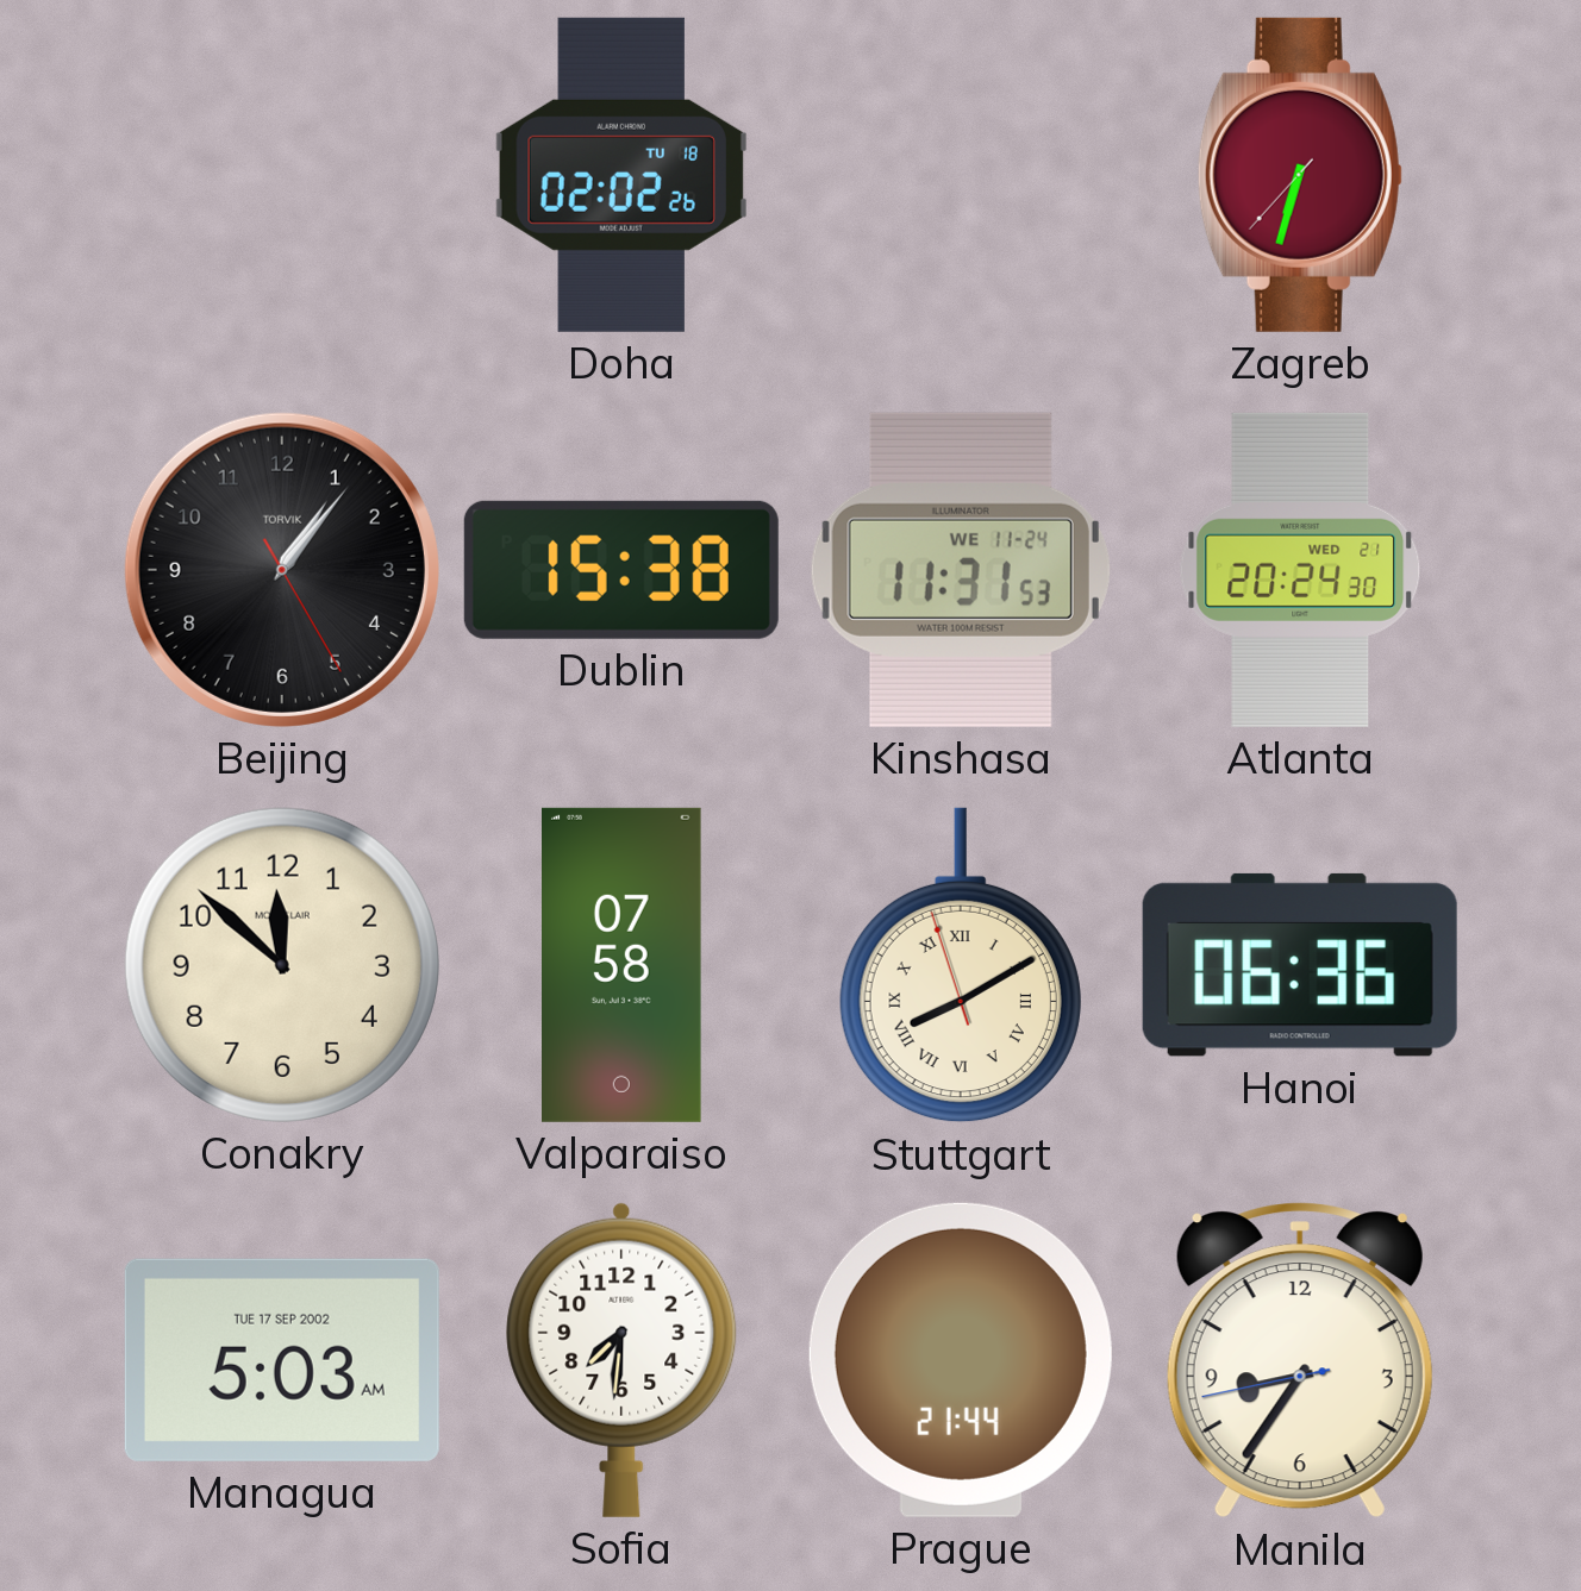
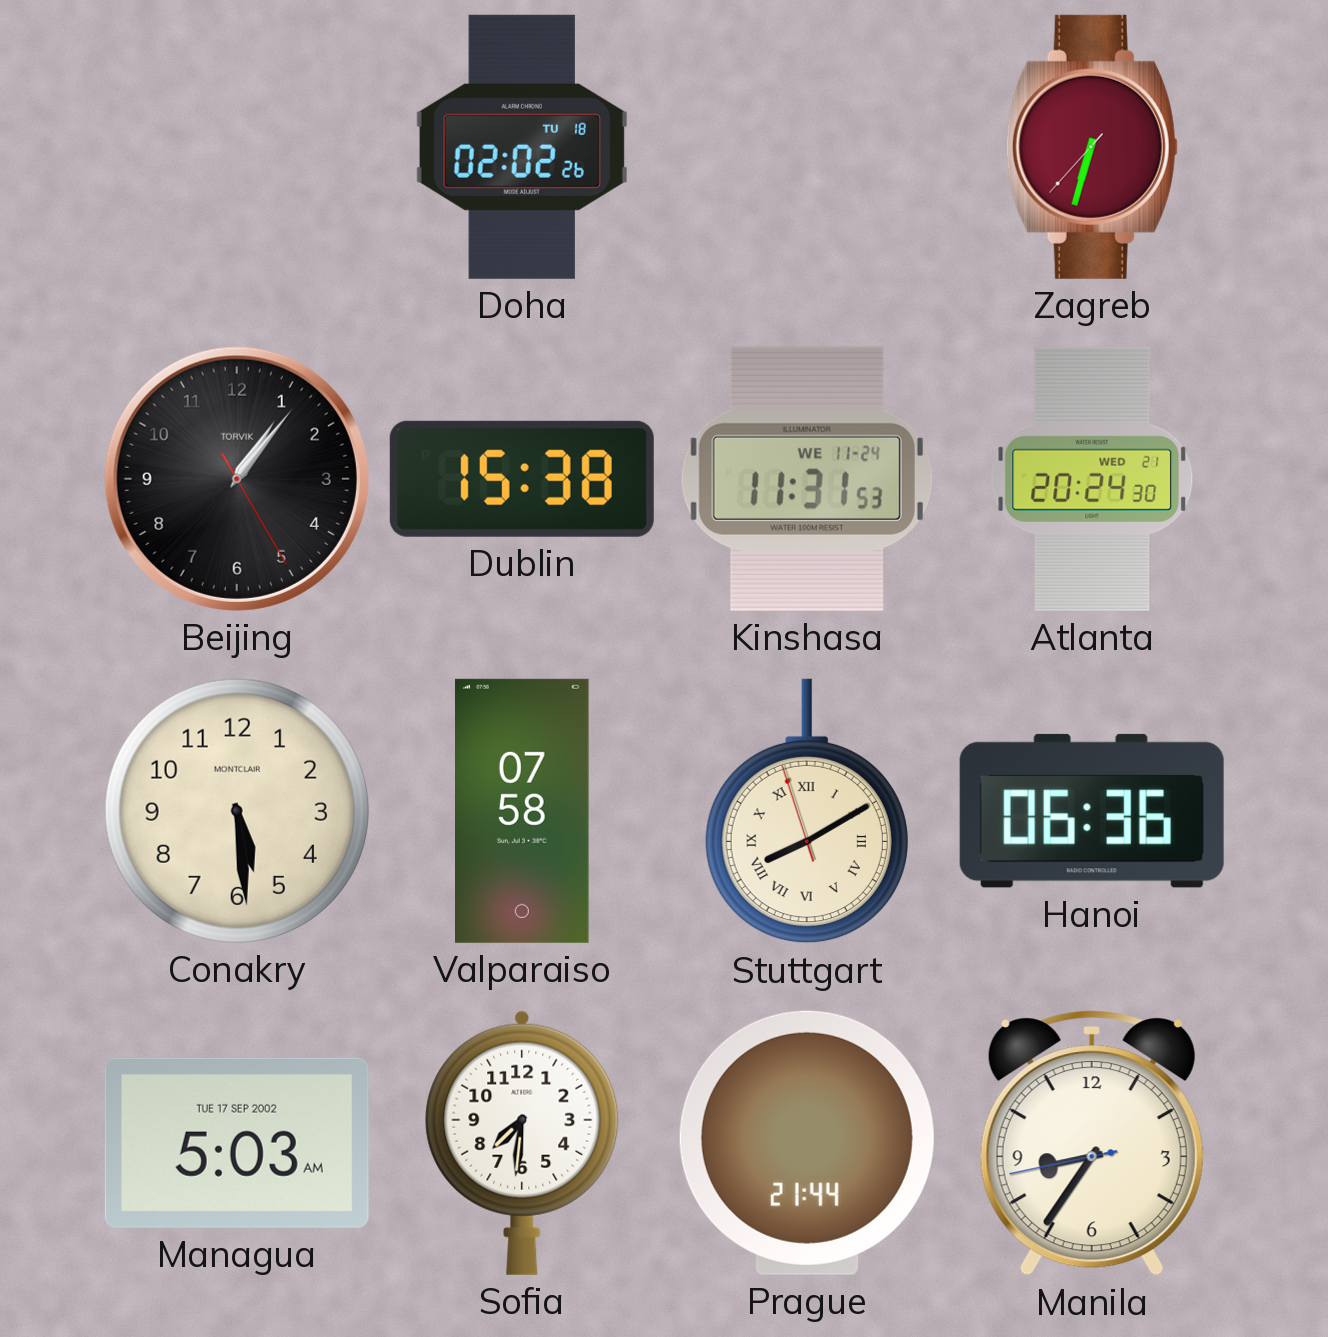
Conakry: 11:52 -> 5:29 (237, 811)
